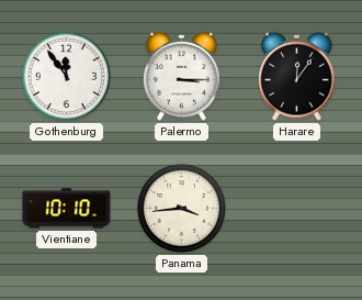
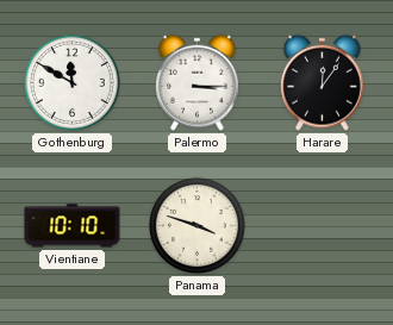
Gothenburg: 11:54 -> 11:50 (71, 82)
Panama: 3:44 -> 3:48 (196, 225)
